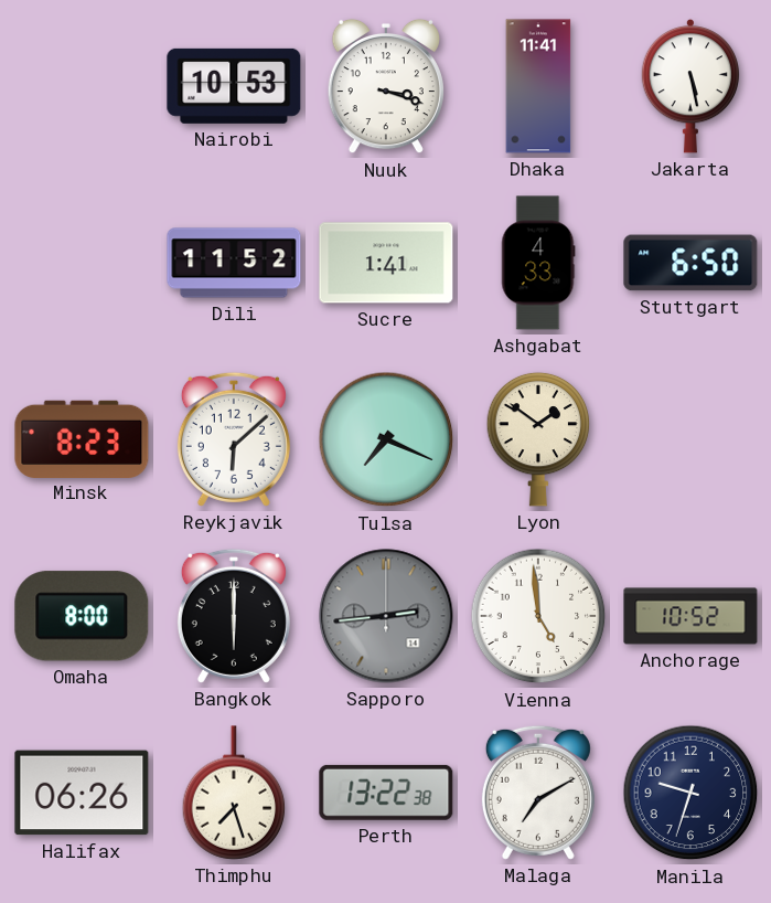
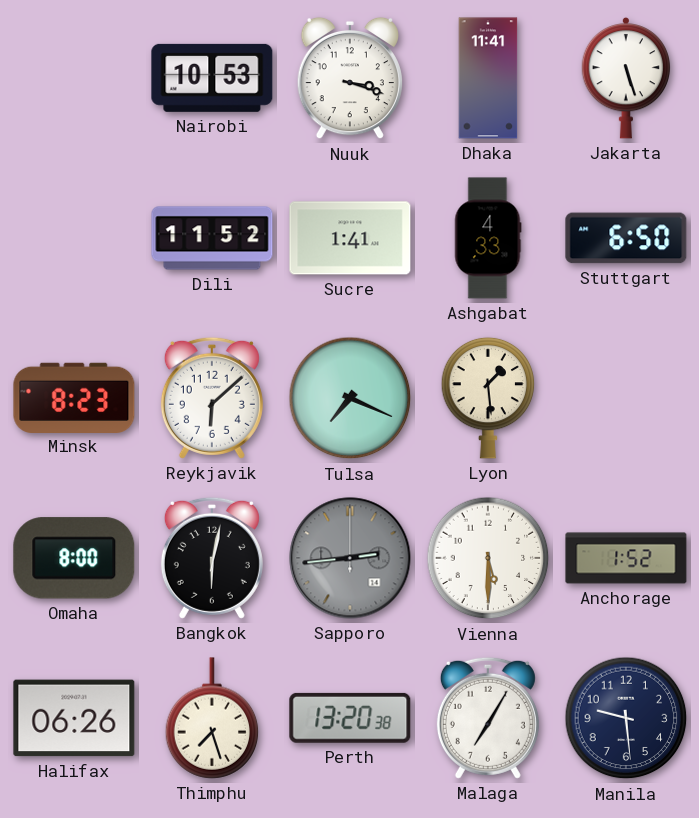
Jakarta: 5:28 -> 5:27 (626, 78)
Lyon: 1:51 -> 1:29 (488, 398)
Bangkok: 6:00 -> 6:02 (212, 558)
Vienna: 4:59 -> 5:30 (488, 558)
Anchorage: 10:52 -> 1:52 (626, 558)
Perth: 13:22 -> 13:20 (350, 718)
Malaga: 7:10 -> 7:05 (488, 718)
Manila: 9:33 -> 9:29 (626, 718)
